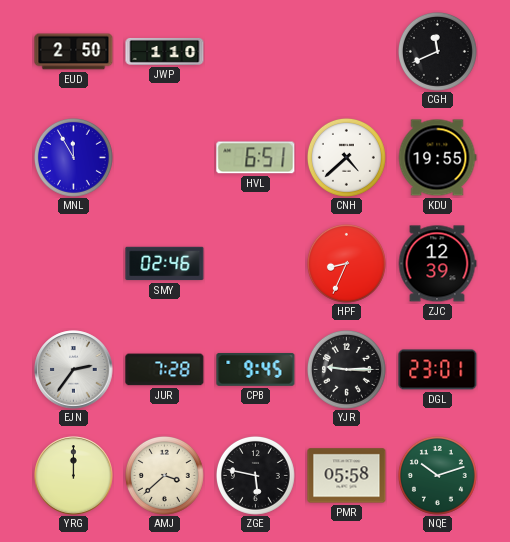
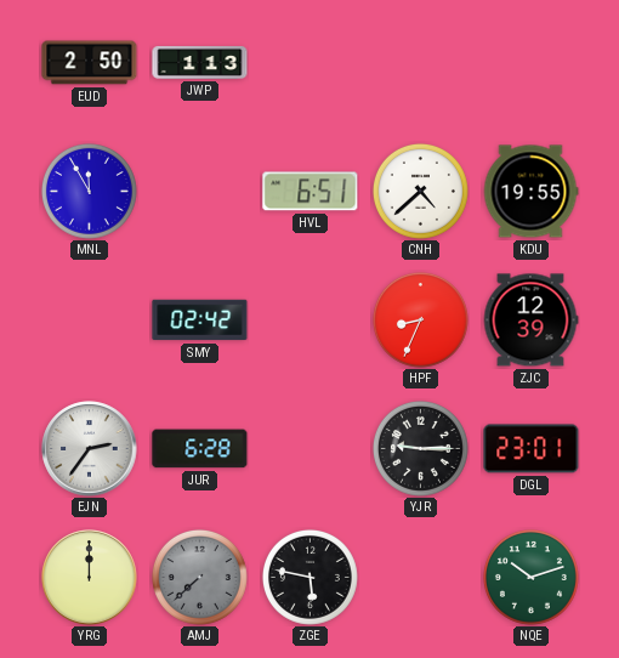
JWP: 1:10 -> 1:13 (200, 62)
CGH: 11:41 -> none (437, 51)
SMY: 02:46 -> 02:42 (200, 321)
JUR: 7:28 -> 6:28 (200, 449)
CPB: 9:45 -> none (256, 370)
AMJ: 3:38 -> 7:38 (199, 577)
AMJ dial: cream -> grey (199, 577)
PMR: 05:58 -> none (347, 476)
